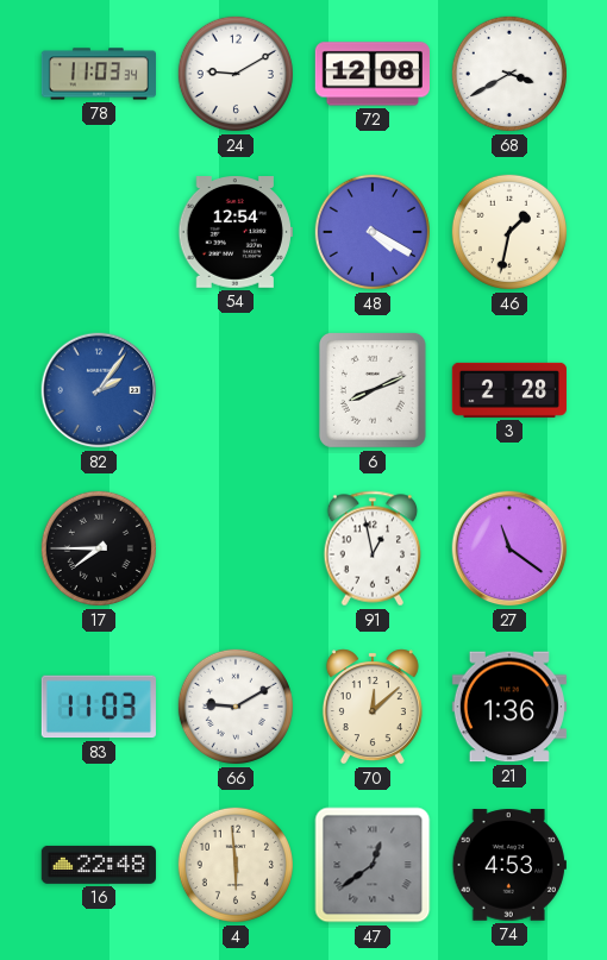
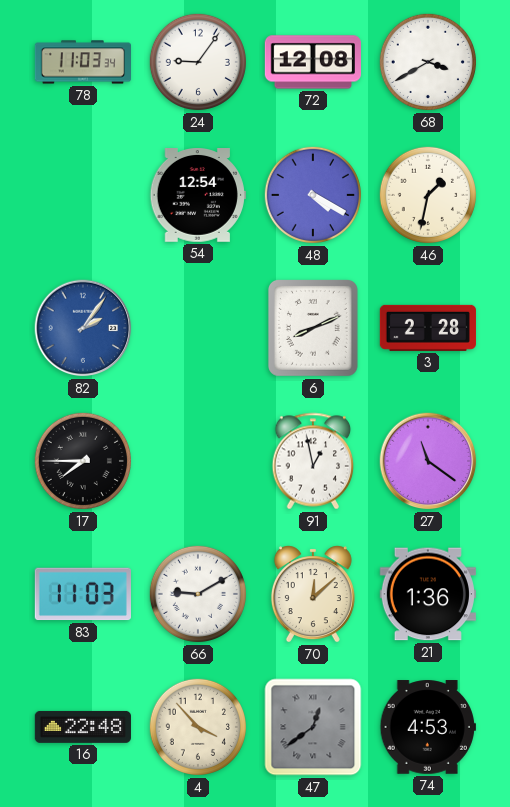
24: 9:10 -> 9:06 (198, 62)
4: 5:59 -> 3:53 (198, 727)
